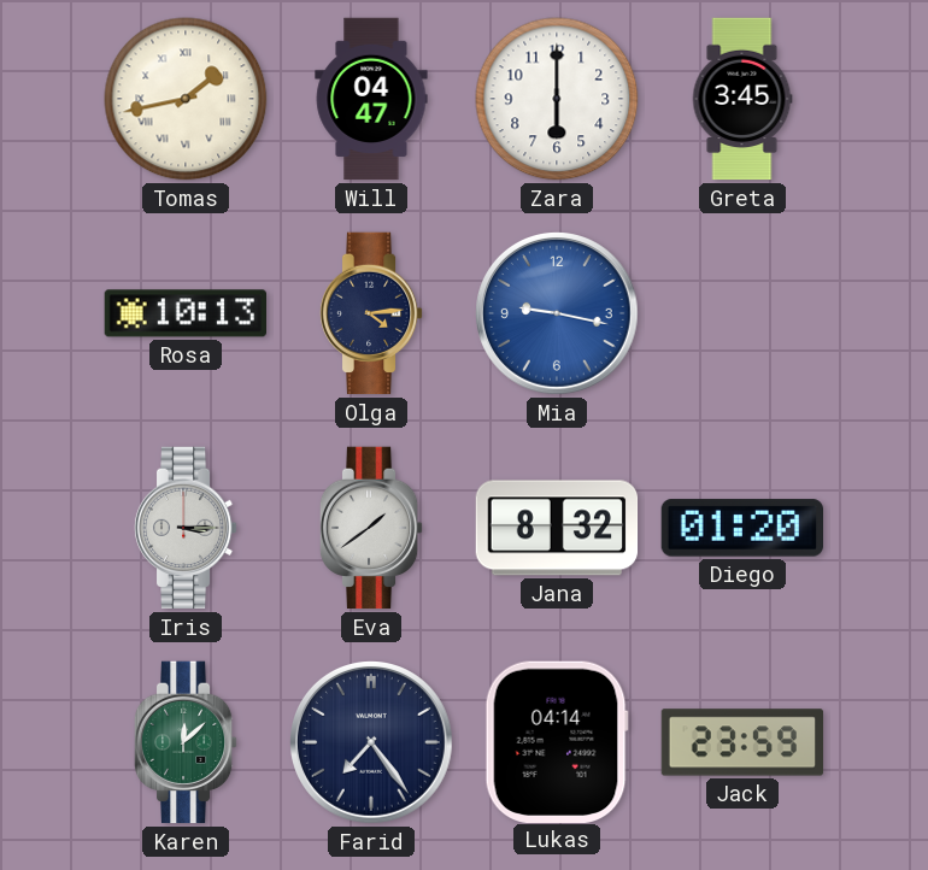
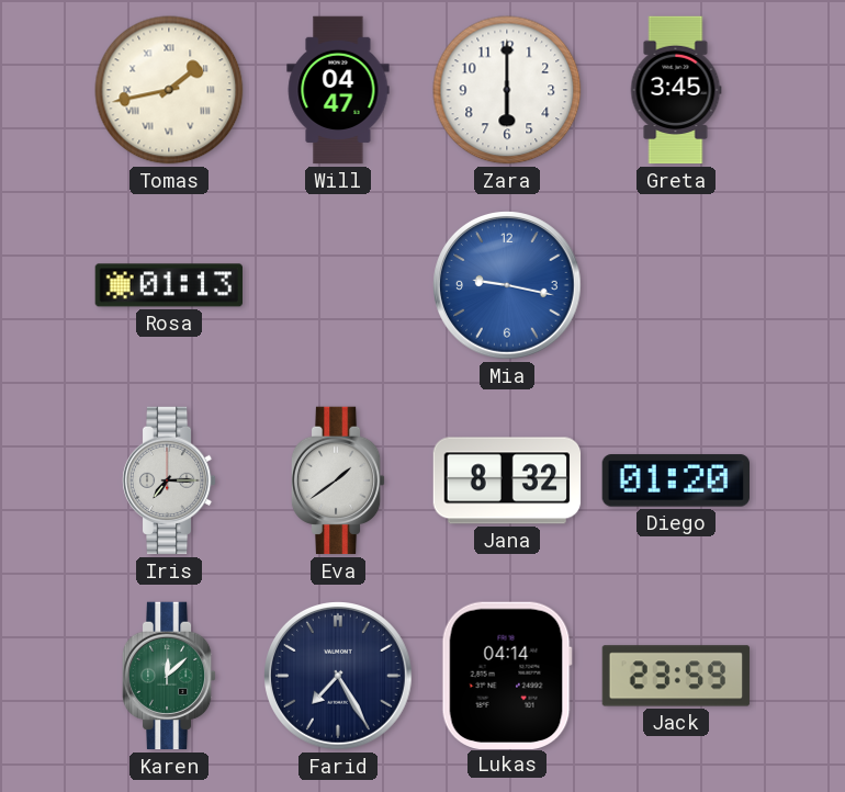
Rosa: 10:13 -> 01:13 (168, 285)
Olga: 4:14 -> none (371, 313)
Iris: 3:15 -> 7:15 (169, 480)
Farid: 7:24 -> 7:25 (339, 677)
